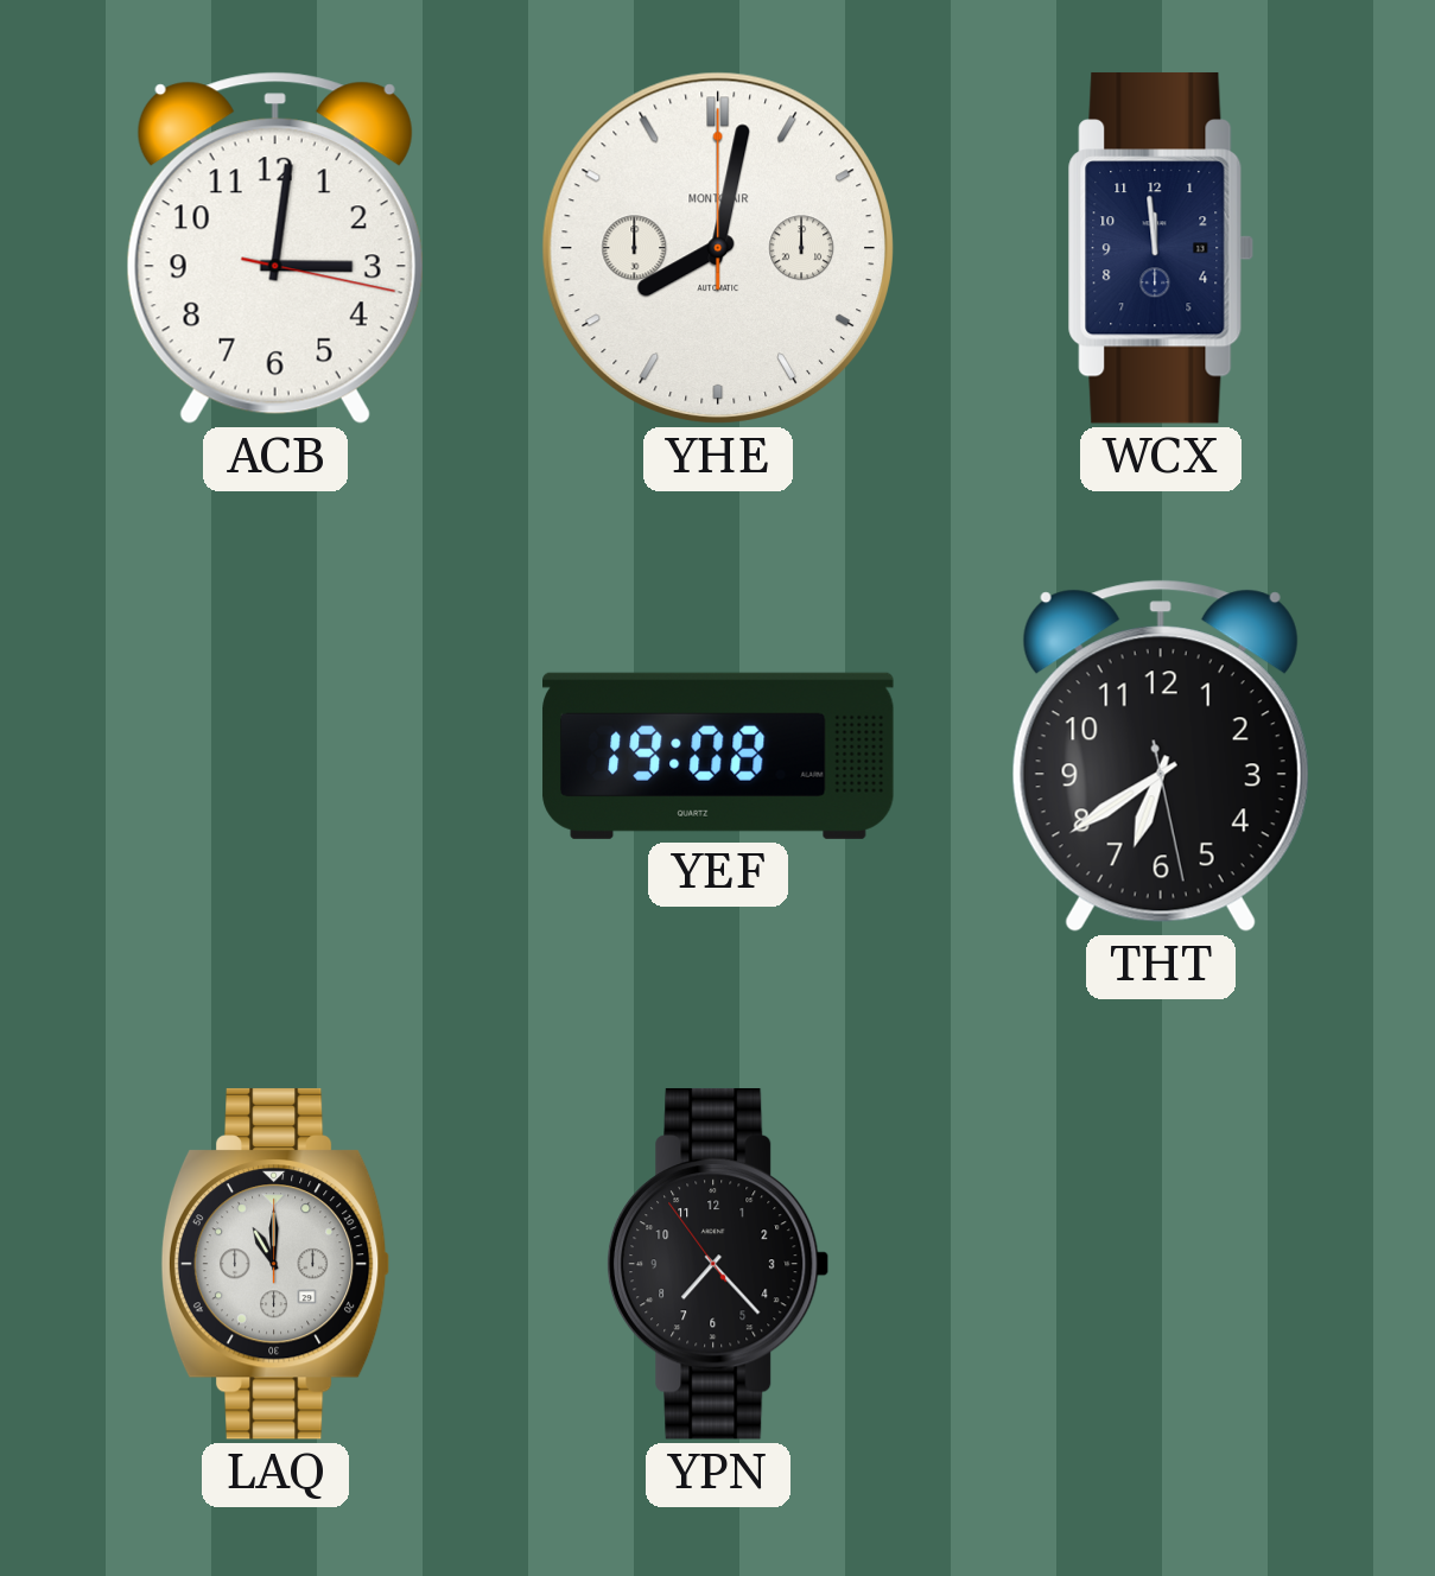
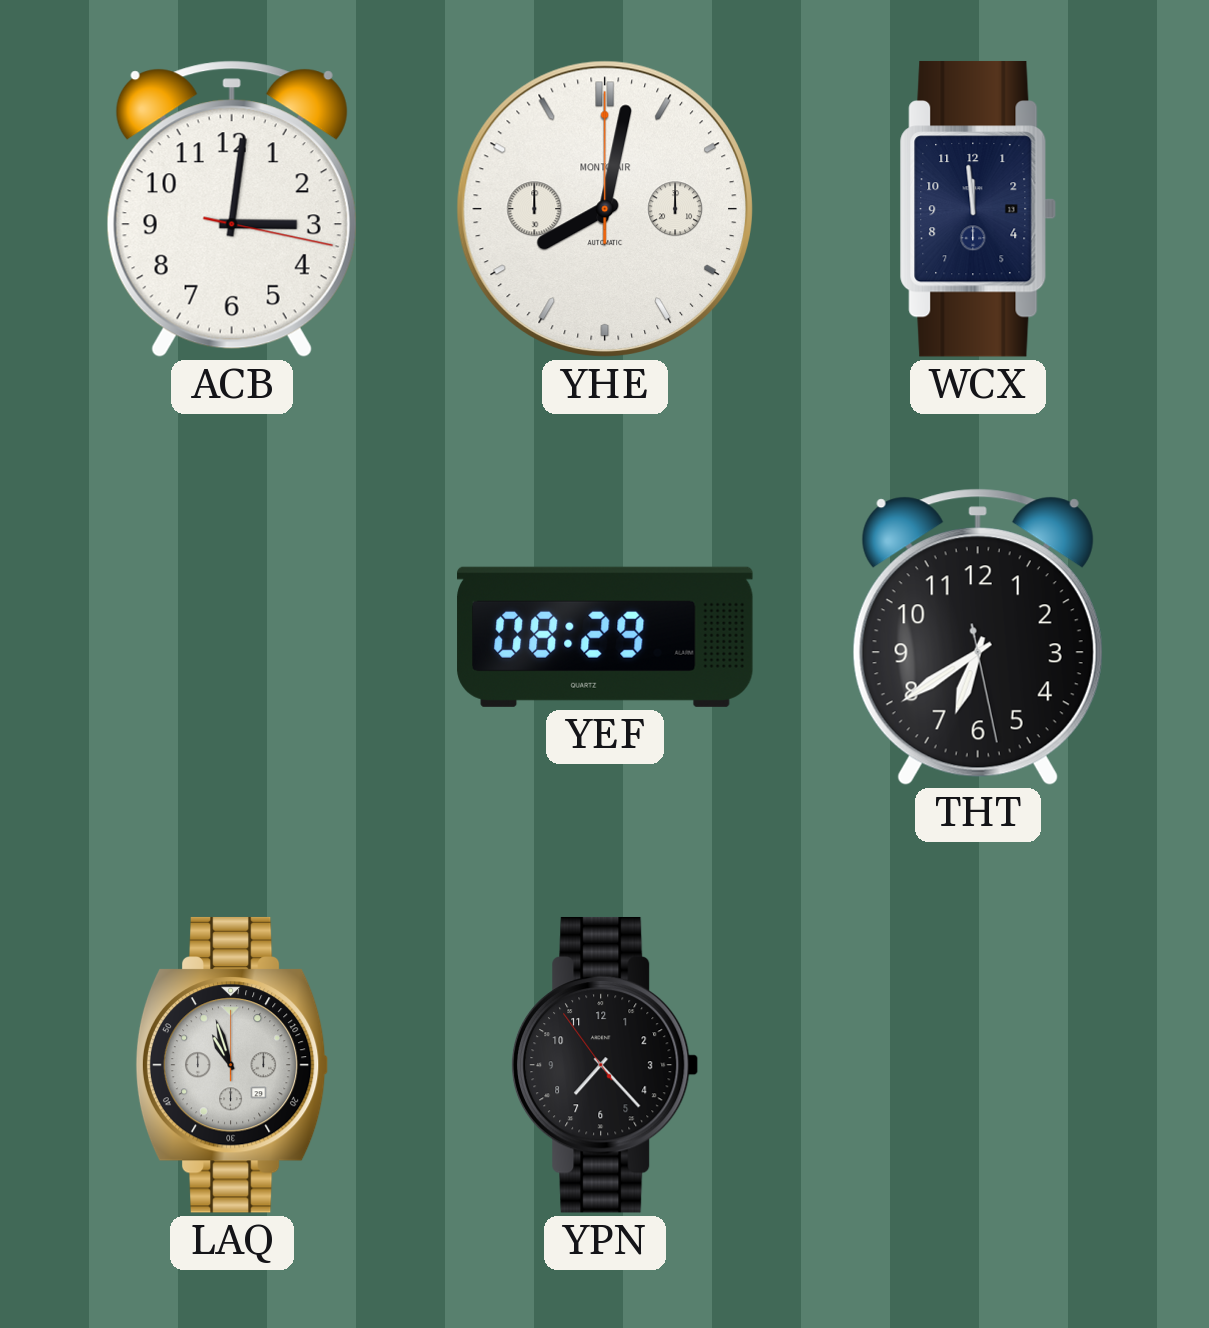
YEF: 19:08 -> 08:29 (606, 637)
LAQ: 11:00 -> 10:57 (232, 1065)
